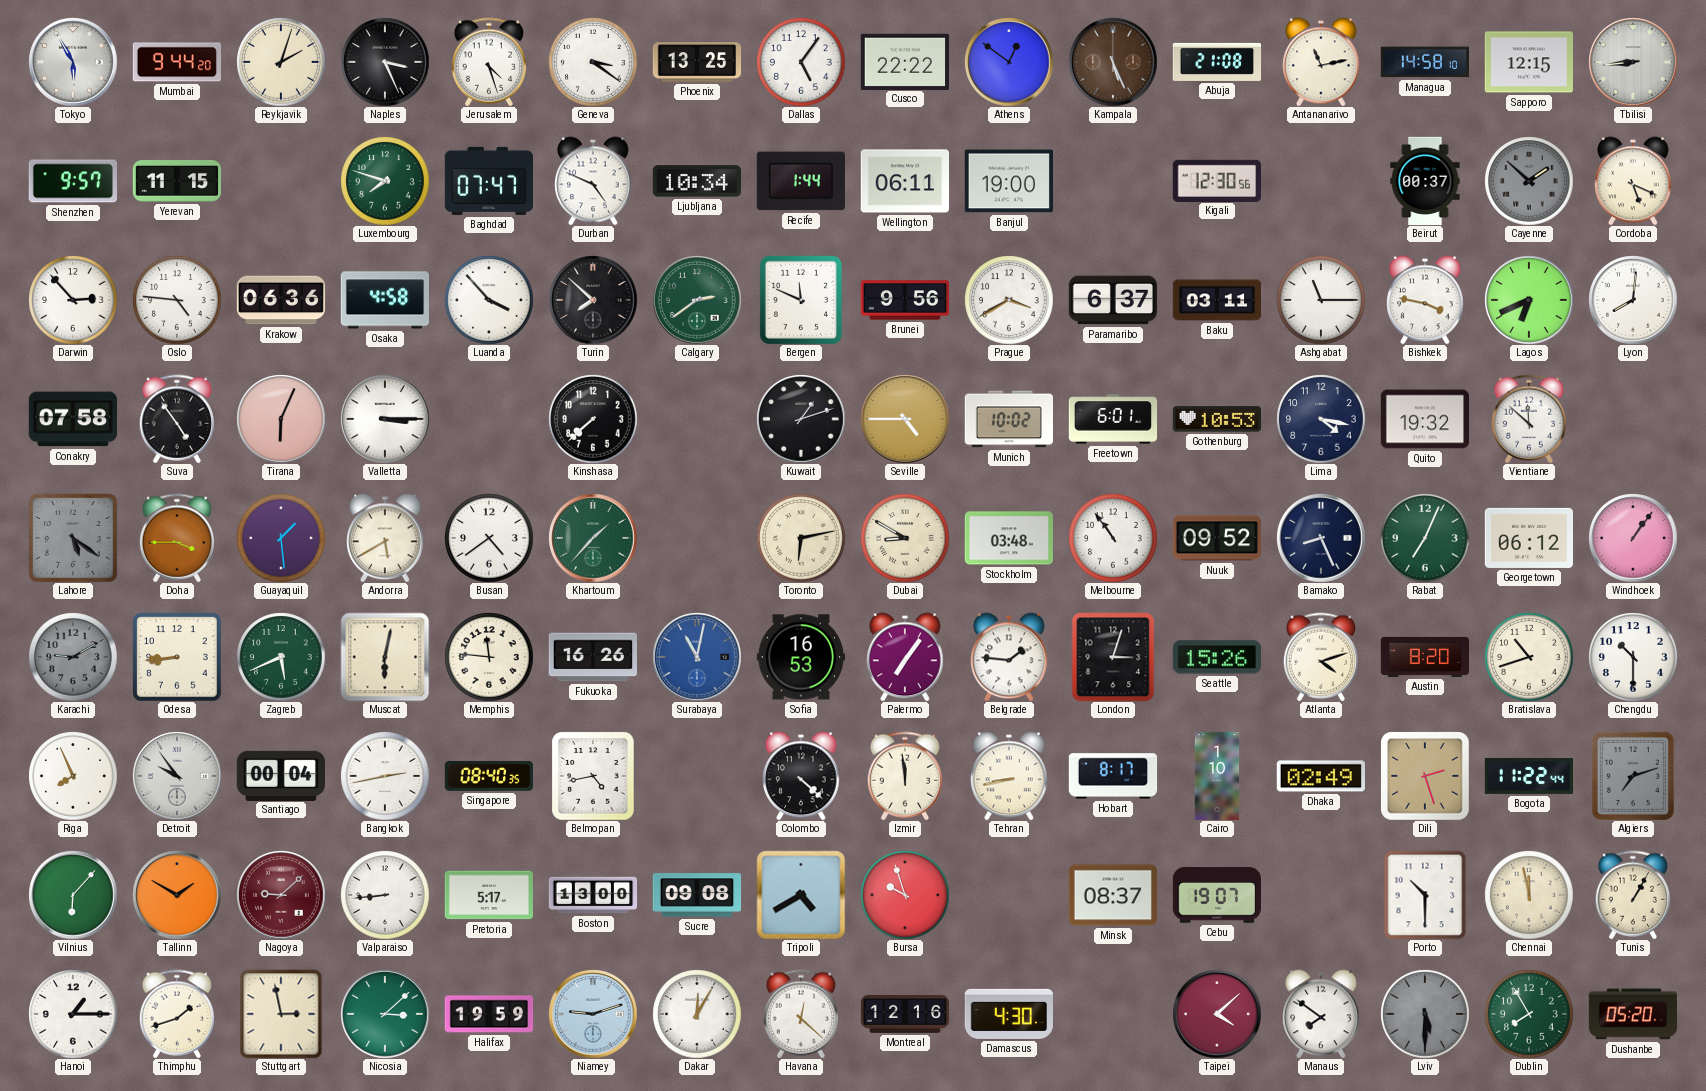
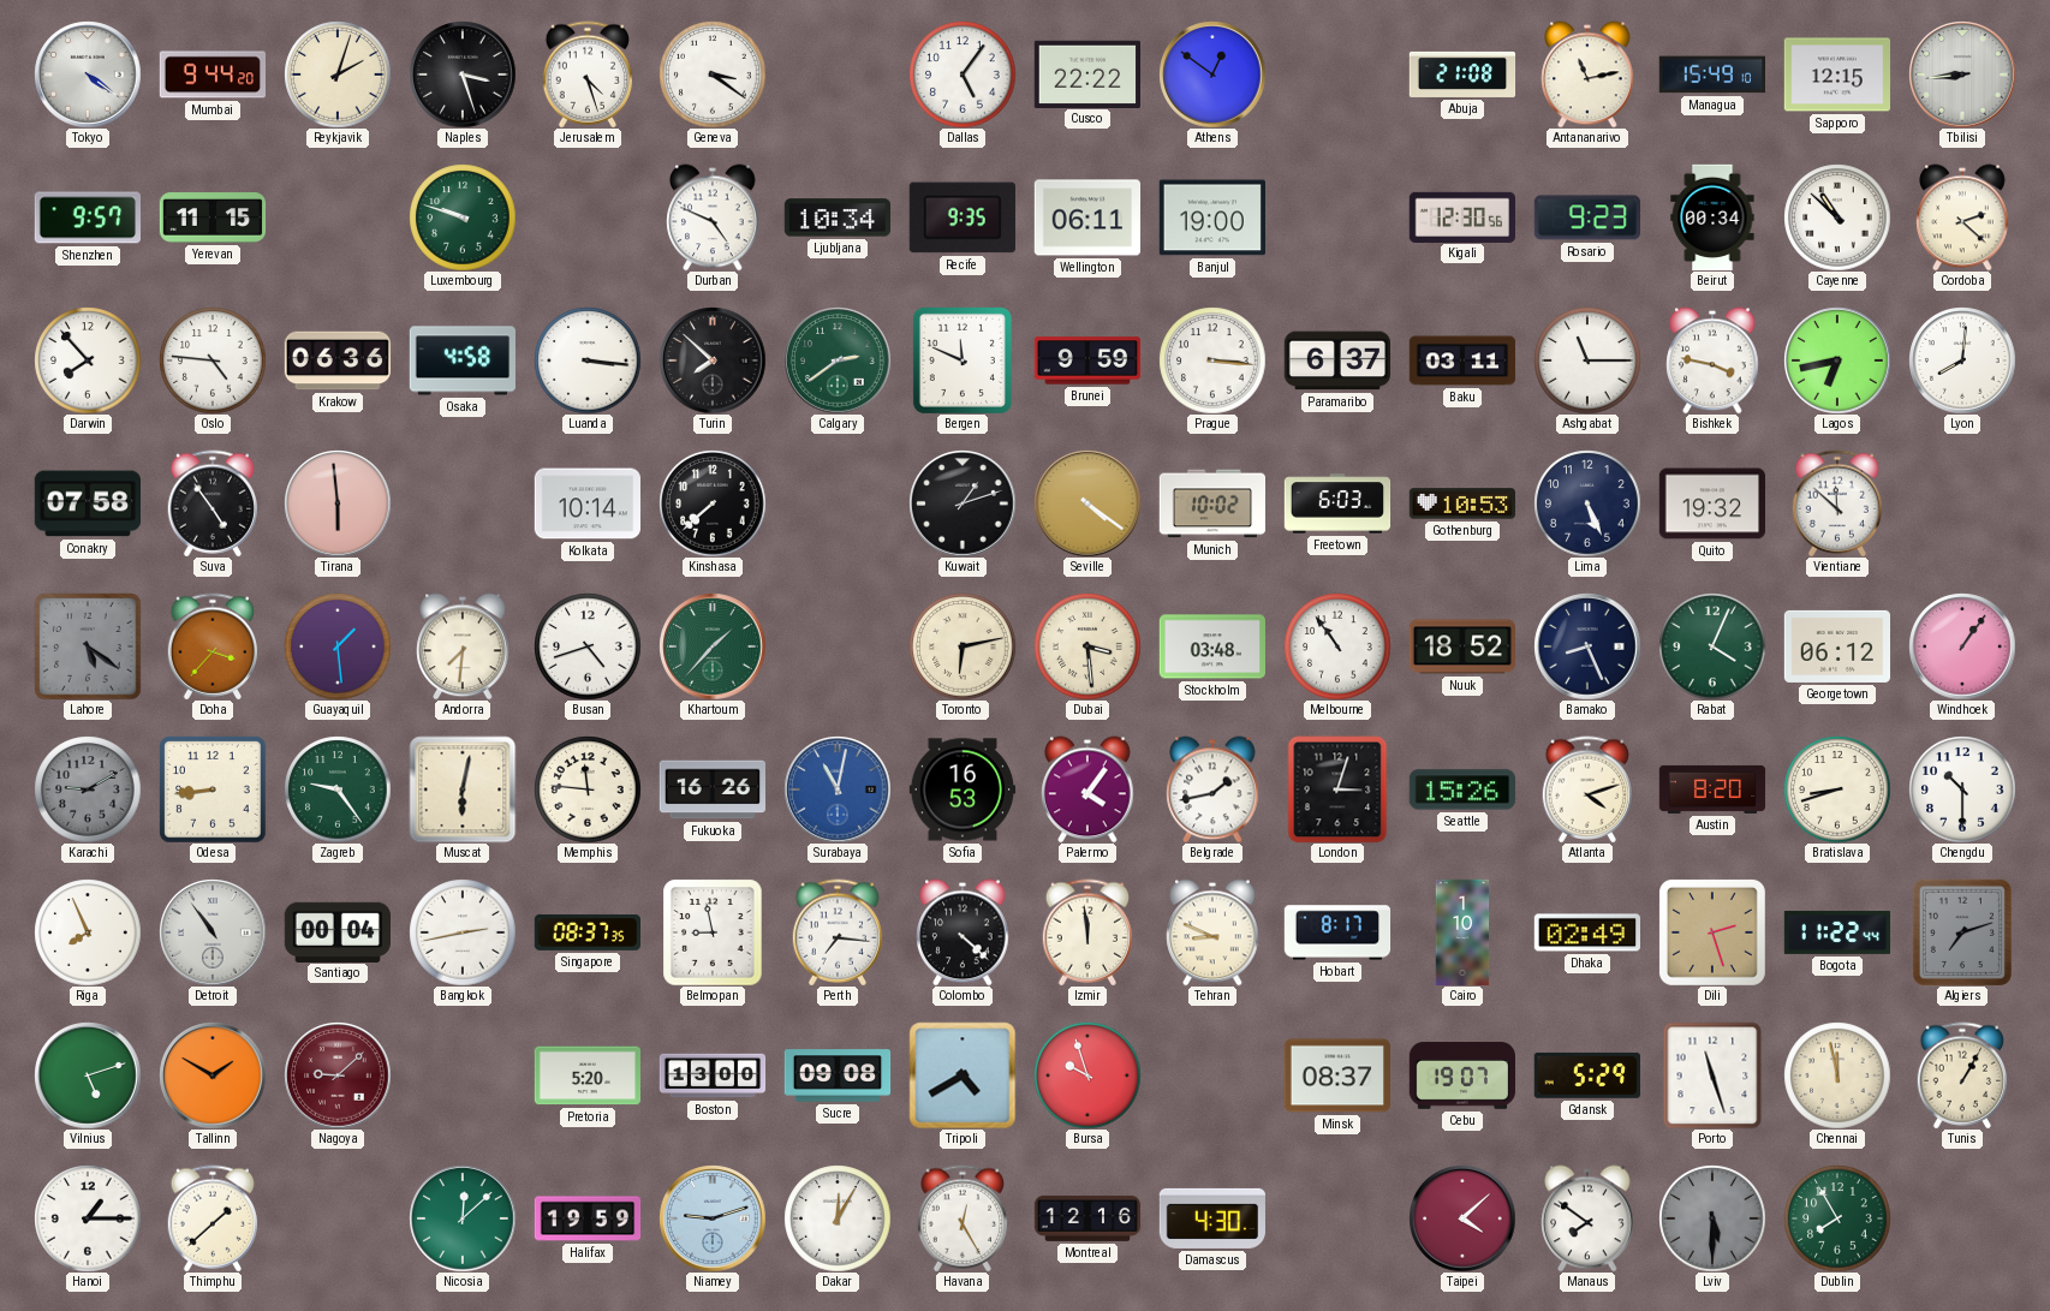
Tokyo: 5:55 -> 4:21 (88, 75)
Naples: 3:26 -> 3:27 (463, 75)
Phoenix: 13:25 -> none (697, 62)
Kampala: 5:26 -> none (1113, 62)
Managua: 14:58 -> 15:49 (1711, 75)
Luxembourg: 7:48 -> 9:48 (463, 217)
Baghdad: 07:47 -> none (488, 181)
Recife: 1:44 -> 9:35 (963, 217)
Rosario: none -> 9:23 (1586, 217)
Beirut: 00:37 -> 00:34 (1712, 217)
Cayenne: 1:52 -> 10:52 (1837, 217)
Cayenne dial: grey -> white (1837, 217)
Cordoba: 5:19 -> 2:22 (1962, 217)
Darwin: 2:53 -> 7:53 (88, 360)
Luanda: 3:53 -> 3:16 (588, 360)
Brunei: 9:56 -> 9:59 (1087, 360)
Prague: 3:40 -> 3:16 (1212, 360)
Lagos: 6:41 -> 6:43 (1837, 360)
Tirana: 6:04 -> 5:59 (338, 503)
Valletta: 3:15 -> none (385, 419)
Kolkata: none -> 10:14 (586, 503)
Seville: 4:45 -> 4:21 (1087, 503)
Freetown: 6:01 -> 6:03 (1337, 503)
Lima: 4:17 -> 5:26 (1587, 503)
Doha: 3:45 -> 3:37 (211, 646)
Andorra: 5:40 -> 7:31 (463, 646)
Busan: 4:39 -> 4:42 (588, 646)
Dubai: 8:50 -> 3:29 (1087, 646)
Nuuk: 09:52 -> 18:52 (1461, 646)
Rabat: 7:04 -> 4:04 (1712, 646)
Zagreb: 5:41 -> 9:24 (338, 789)
Palermo: 7:06 -> 4:06 (1087, 789)
Belgrade: 1:46 -> 1:43 (1212, 789)
Bratislava: 10:42 -> 8:42 (1837, 789)
Detroit: 9:54 -> 10:54 (213, 932)
Singapore: 08:40 -> 08:37 (586, 932)
Belmopan: 4:43 -> 8:58 (713, 932)
Perth: none -> 7:16 (836, 932)
Tehran: 8:43 -> 8:49 (1212, 932)
Vilnius: 6:07 -> 5:12 (88, 1075)
Valparaiso: 8:44 -> none (385, 895)
Pretoria: 5:17 -> 5:20 (586, 1075)
Gdansk: none -> 5:29 (1587, 1075)
Porto: 10:30 -> 11:27 (1712, 1075)
Thimphu: 1:42 -> 1:38 (211, 1218)
Stuttgart: 2:58 -> none (281, 1014)
Nicosia: 3:08 -> 12:08 (463, 1218)
Havana: 12:22 -> 12:25 (961, 1218)
Dushanbe: 05:20 -> none (1633, 1014)
